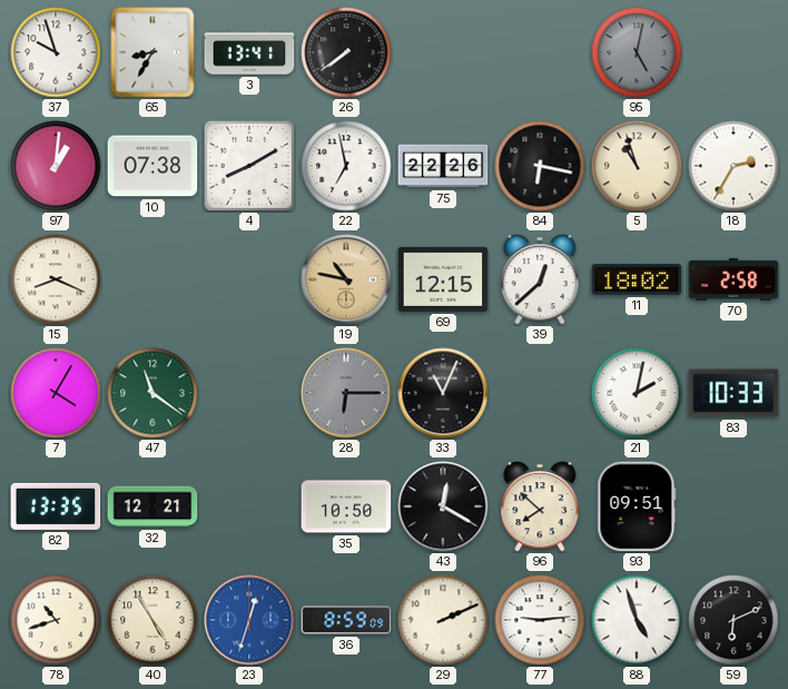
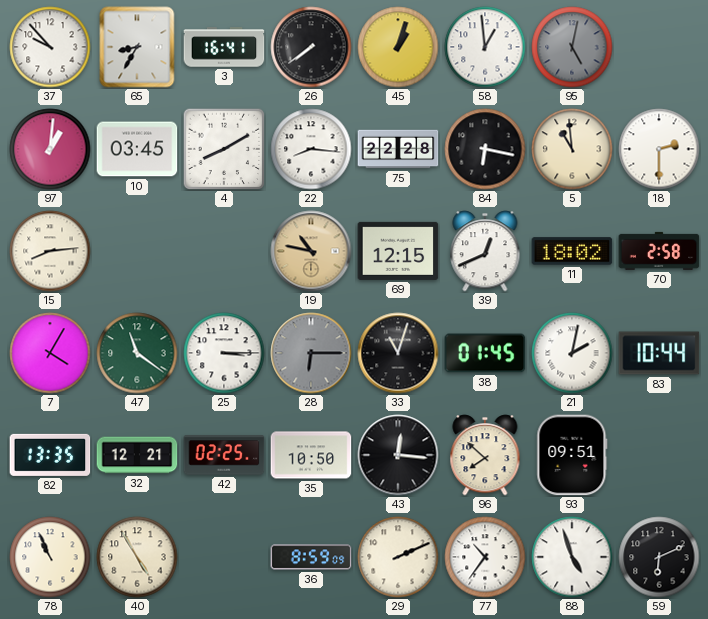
37: 9:57 -> 9:53 (50, 47)
3: 13:41 -> 16:41 (224, 47)
45: none -> 1:03 (398, 47)
58: none -> 12:59 (485, 47)
10: 07:38 -> 03:45 (137, 149)
22: 6:58 -> 8:16 (311, 149)
75: 22:26 -> 22:28 (398, 149)
5: 10:57 -> 10:59 (572, 149)
18: 2:35 -> 2:30 (659, 149)
15: 8:19 -> 8:14 (50, 251)
39: 12:38 -> 12:41 (485, 251)
25: none -> 3:15 (224, 353)
33: 11:04 -> 11:03 (398, 353)
38: none -> 01:45 (485, 353)
83: 10:33 -> 10:44 (659, 353)
42: none -> 02:25 (224, 455)
43: 12:20 -> 12:16 (398, 455)
78: 10:42 -> 10:56 (50, 557)
23: 12:33 -> none (249, 620)
77: 9:14 -> 10:36 (485, 557)
